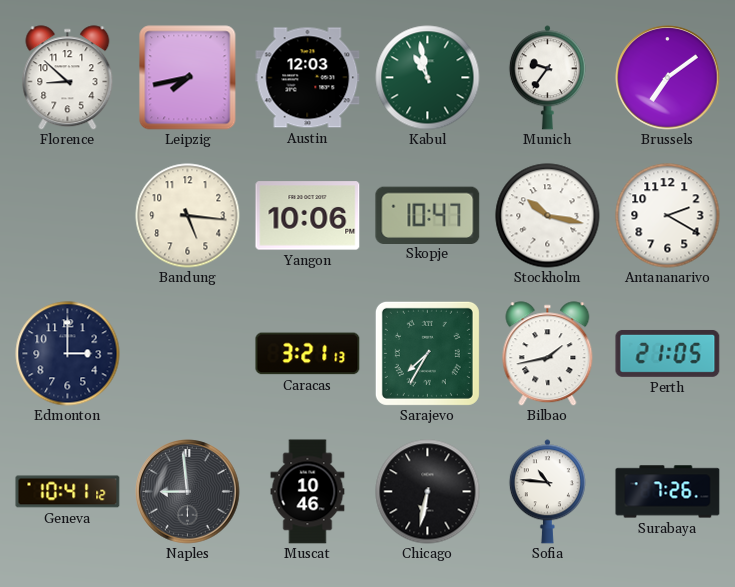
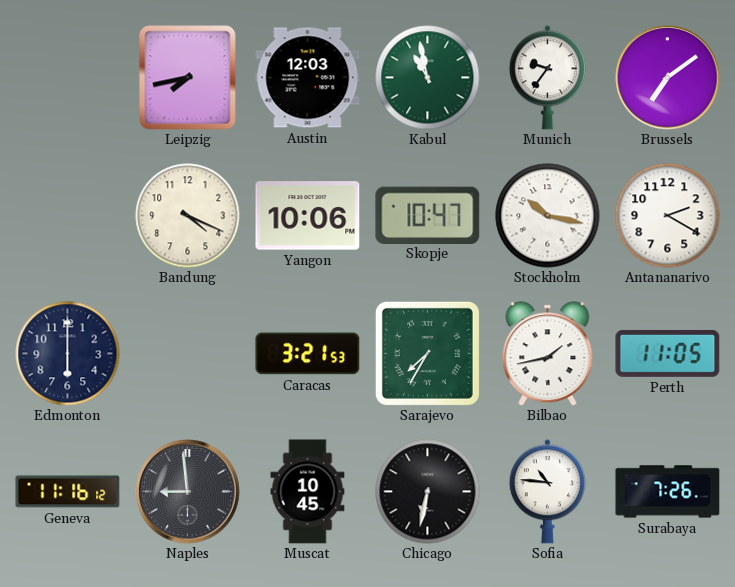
Florence: 8:52 -> none (68, 78)
Bandung: 5:16 -> 4:19 (188, 216)
Edmonton: 3:00 -> 6:00 (68, 354)
Caracas: 3:21:13 -> 3:21:53 (308, 354)
Perth: 21:05 -> 11:05 (668, 353)
Geneva: 10:41 -> 11:16 (68, 492)
Muscat: 10:46 -> 10:45 (308, 492)
